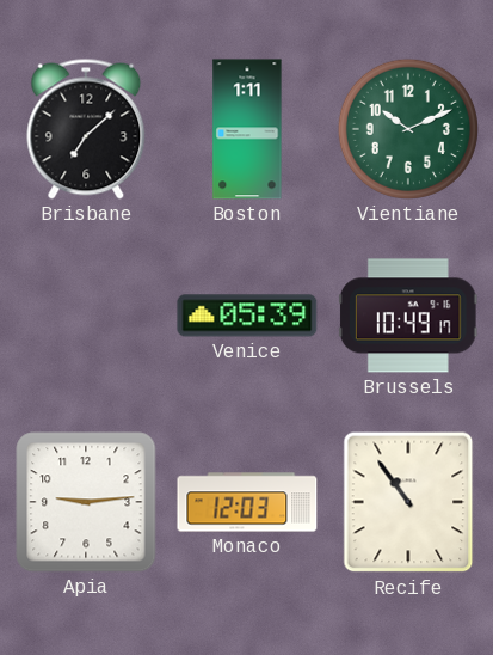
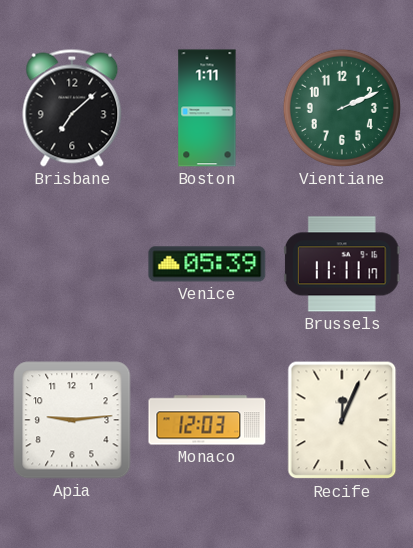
Vientiane: 10:11 -> 2:11 (342, 108)
Brussels: 10:49 -> 11:11 (342, 264)
Recife: 10:54 -> 12:04 (342, 420)
